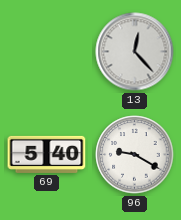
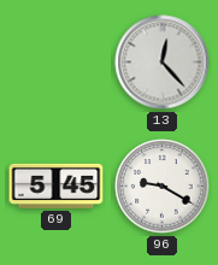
69: 5:40 -> 5:45 (57, 185)
